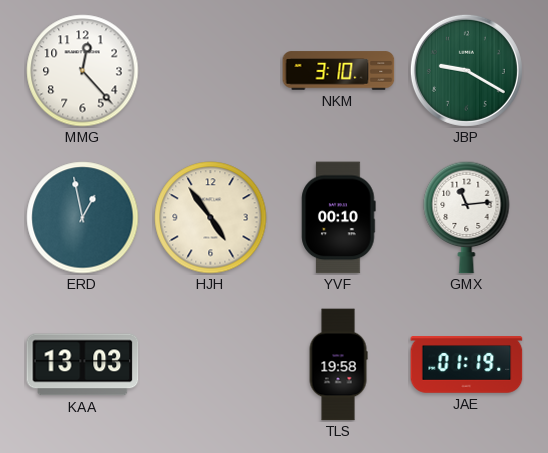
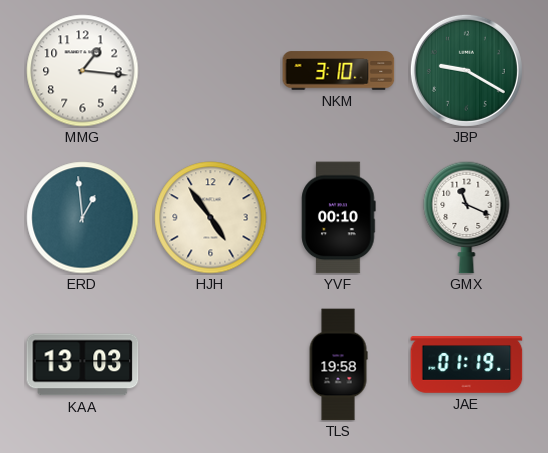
MMG: 12:23 -> 1:16 (83, 71)
ERD: 12:58 -> 12:59 (83, 218)
GMX: 11:14 -> 11:19 (467, 217)
